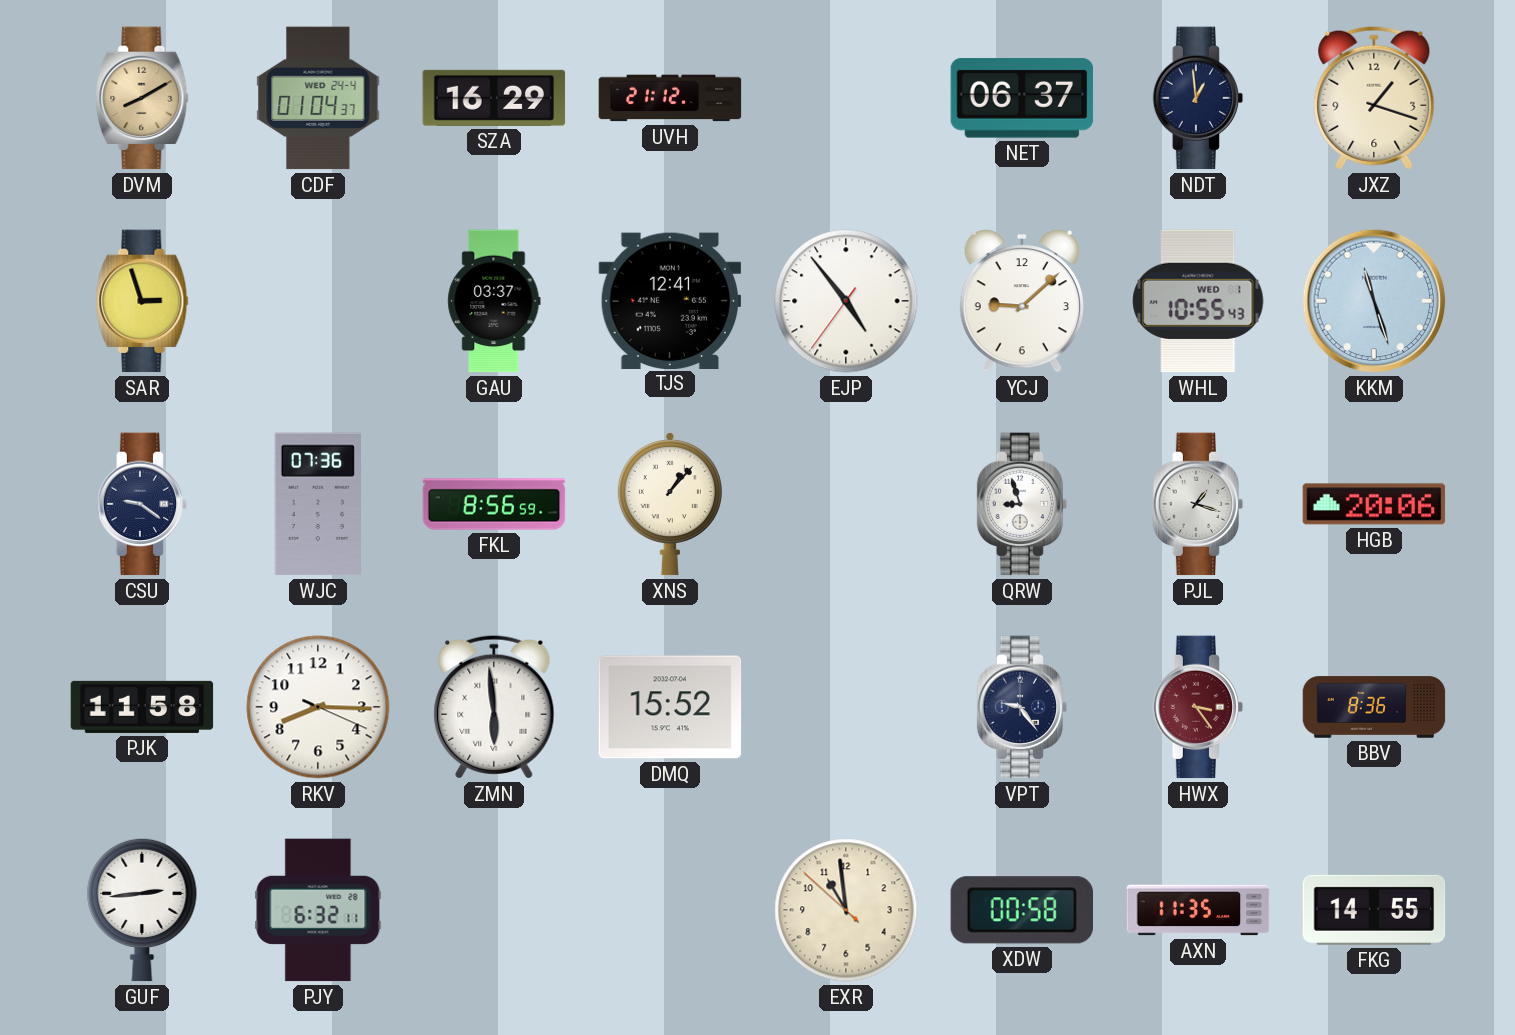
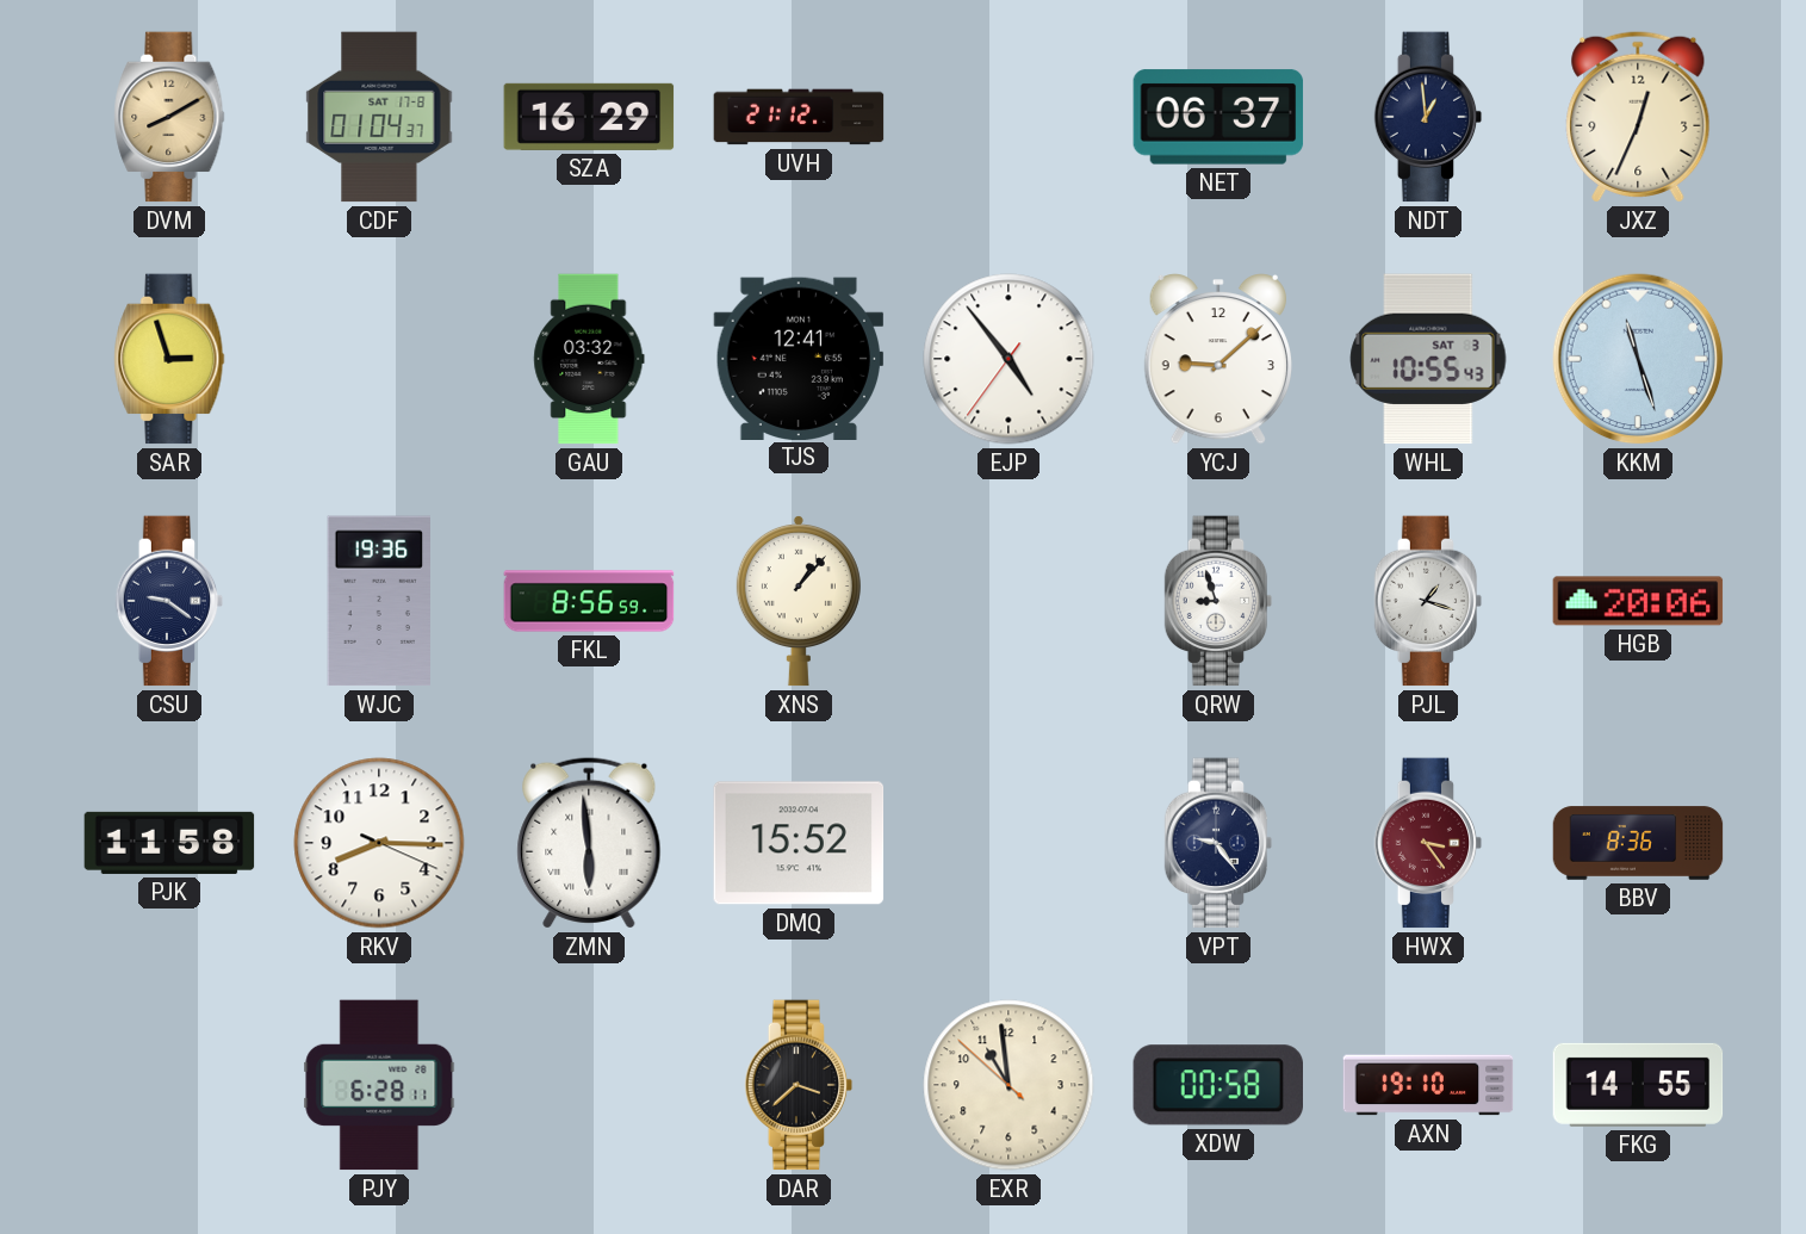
CDF date: WED 24-4 -> SAT 17-8 (379, 117)
JXZ: 1:18 -> 12:34 (1638, 117)
GAU: 03:37 -> 03:32 (589, 359)
WHL date: WED 1 -> SAT 3 (1428, 359)
WJC: 07:36 -> 19:36 (378, 601)
GUF: 2:44 -> none (142, 910)
PJY: 6:32 -> 6:28 (379, 1085)
DAR: none -> 3:38 (799, 1085)
AXN: 11:35 -> 19:10 (1428, 1085)
